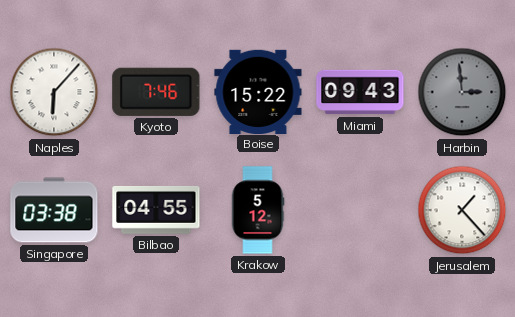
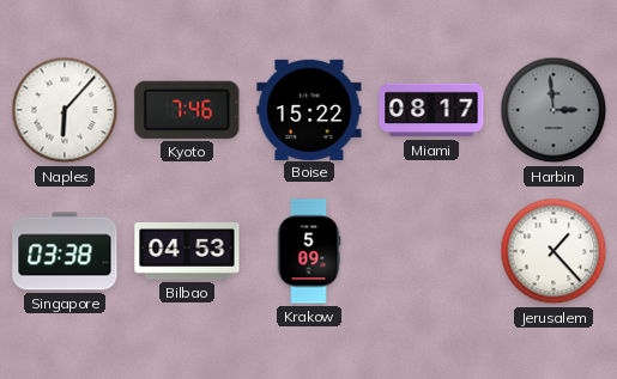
Miami: 09:43 -> 08:17 (431, 110)
Bilbao: 04:55 -> 04:53 (187, 251)
Krakow: 5:12 -> 5:09 (309, 251)
